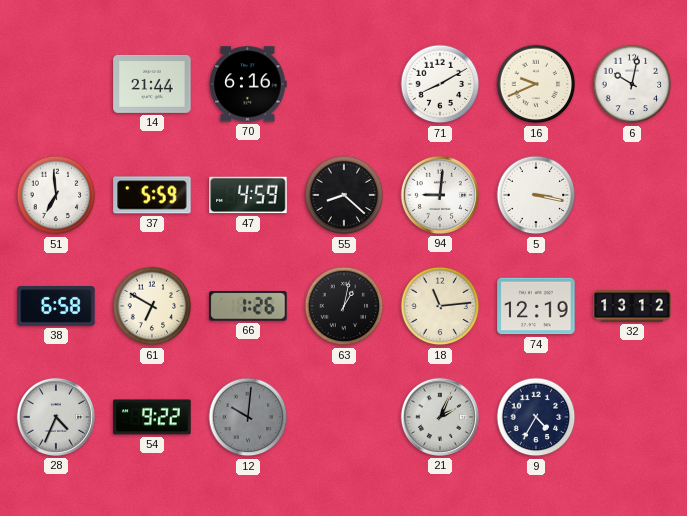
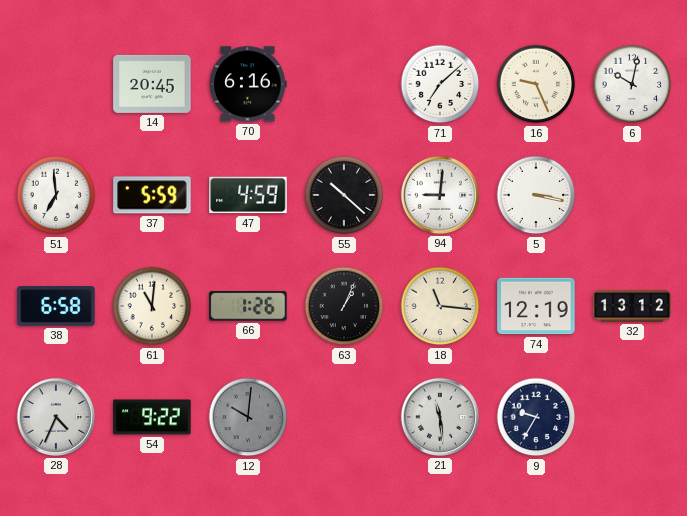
14: 21:44 -> 20:45 (152, 84)
71: 8:10 -> 7:08 (440, 84)
16: 9:41 -> 9:26 (536, 84)
55: 8:22 -> 10:22 (344, 195)
61: 6:50 -> 11:01 (152, 306)
63: 1:02 -> 1:04 (344, 306)
18: 11:14 -> 11:16 (440, 306)
21: 2:04 -> 11:29 (440, 417)
9: 4:35 -> 9:35 (536, 417)
